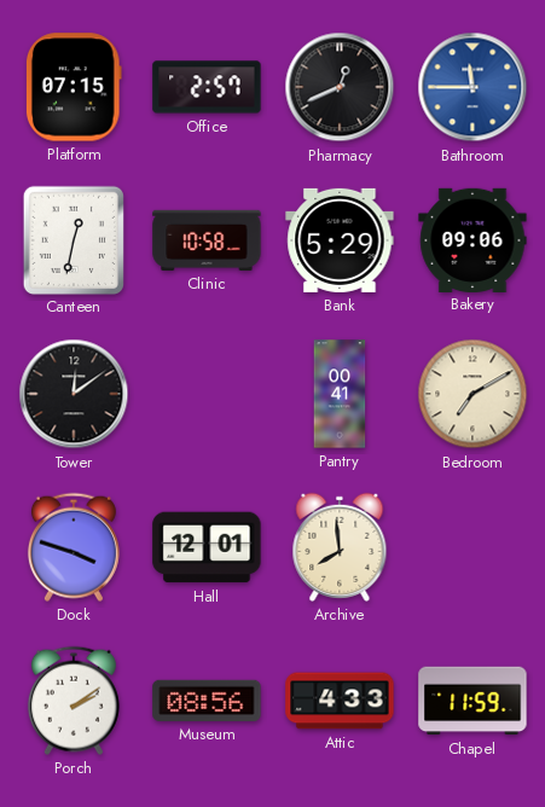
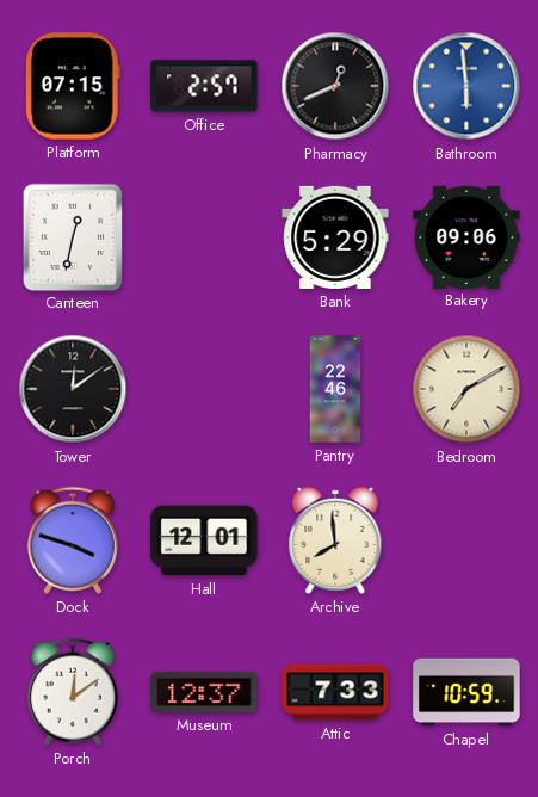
Bathroom: 11:45 -> 5:59 (466, 86)
Clinic: 10:58 -> none (207, 240)
Pantry: 00:41 -> 22:46 (335, 389)
Porch: 2:09 -> 12:09 (73, 692)
Museum: 08:56 -> 12:37 (204, 692)
Attic: 4:33 -> 7:33 (335, 692)
Chapel: 11:59 -> 10:59 (466, 692)
